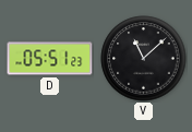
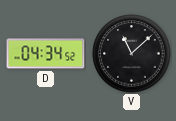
D: 05:51 -> 04:34 (46, 54)
